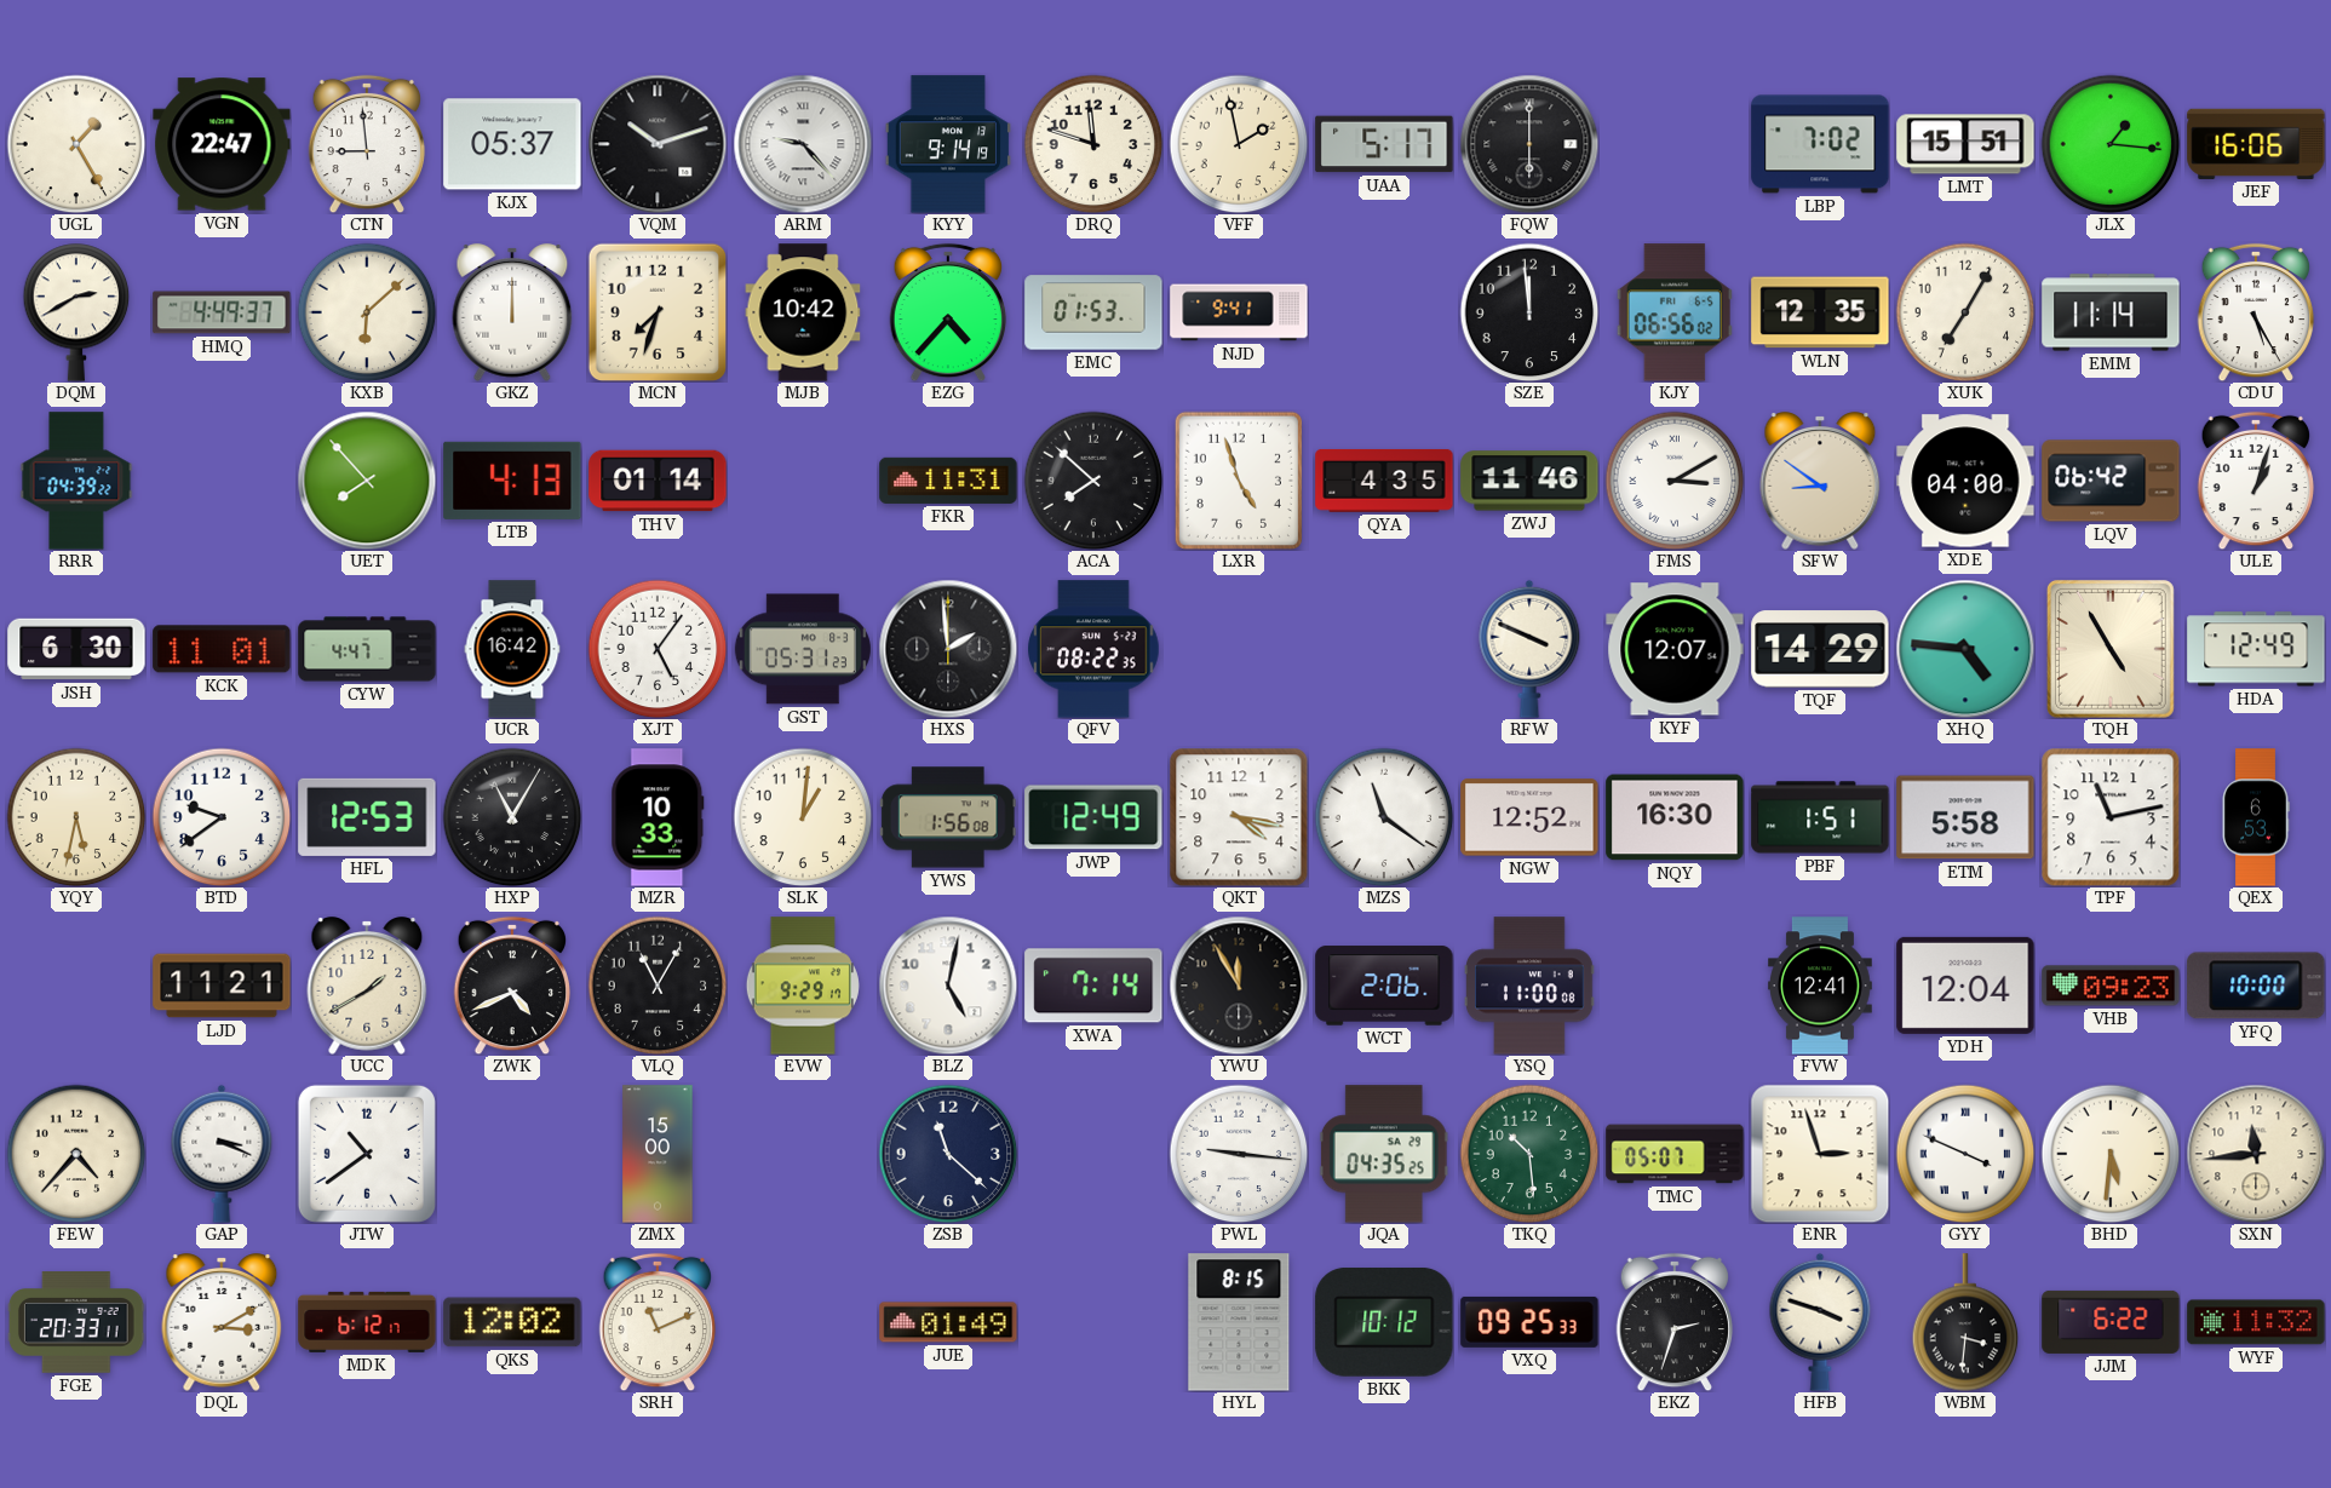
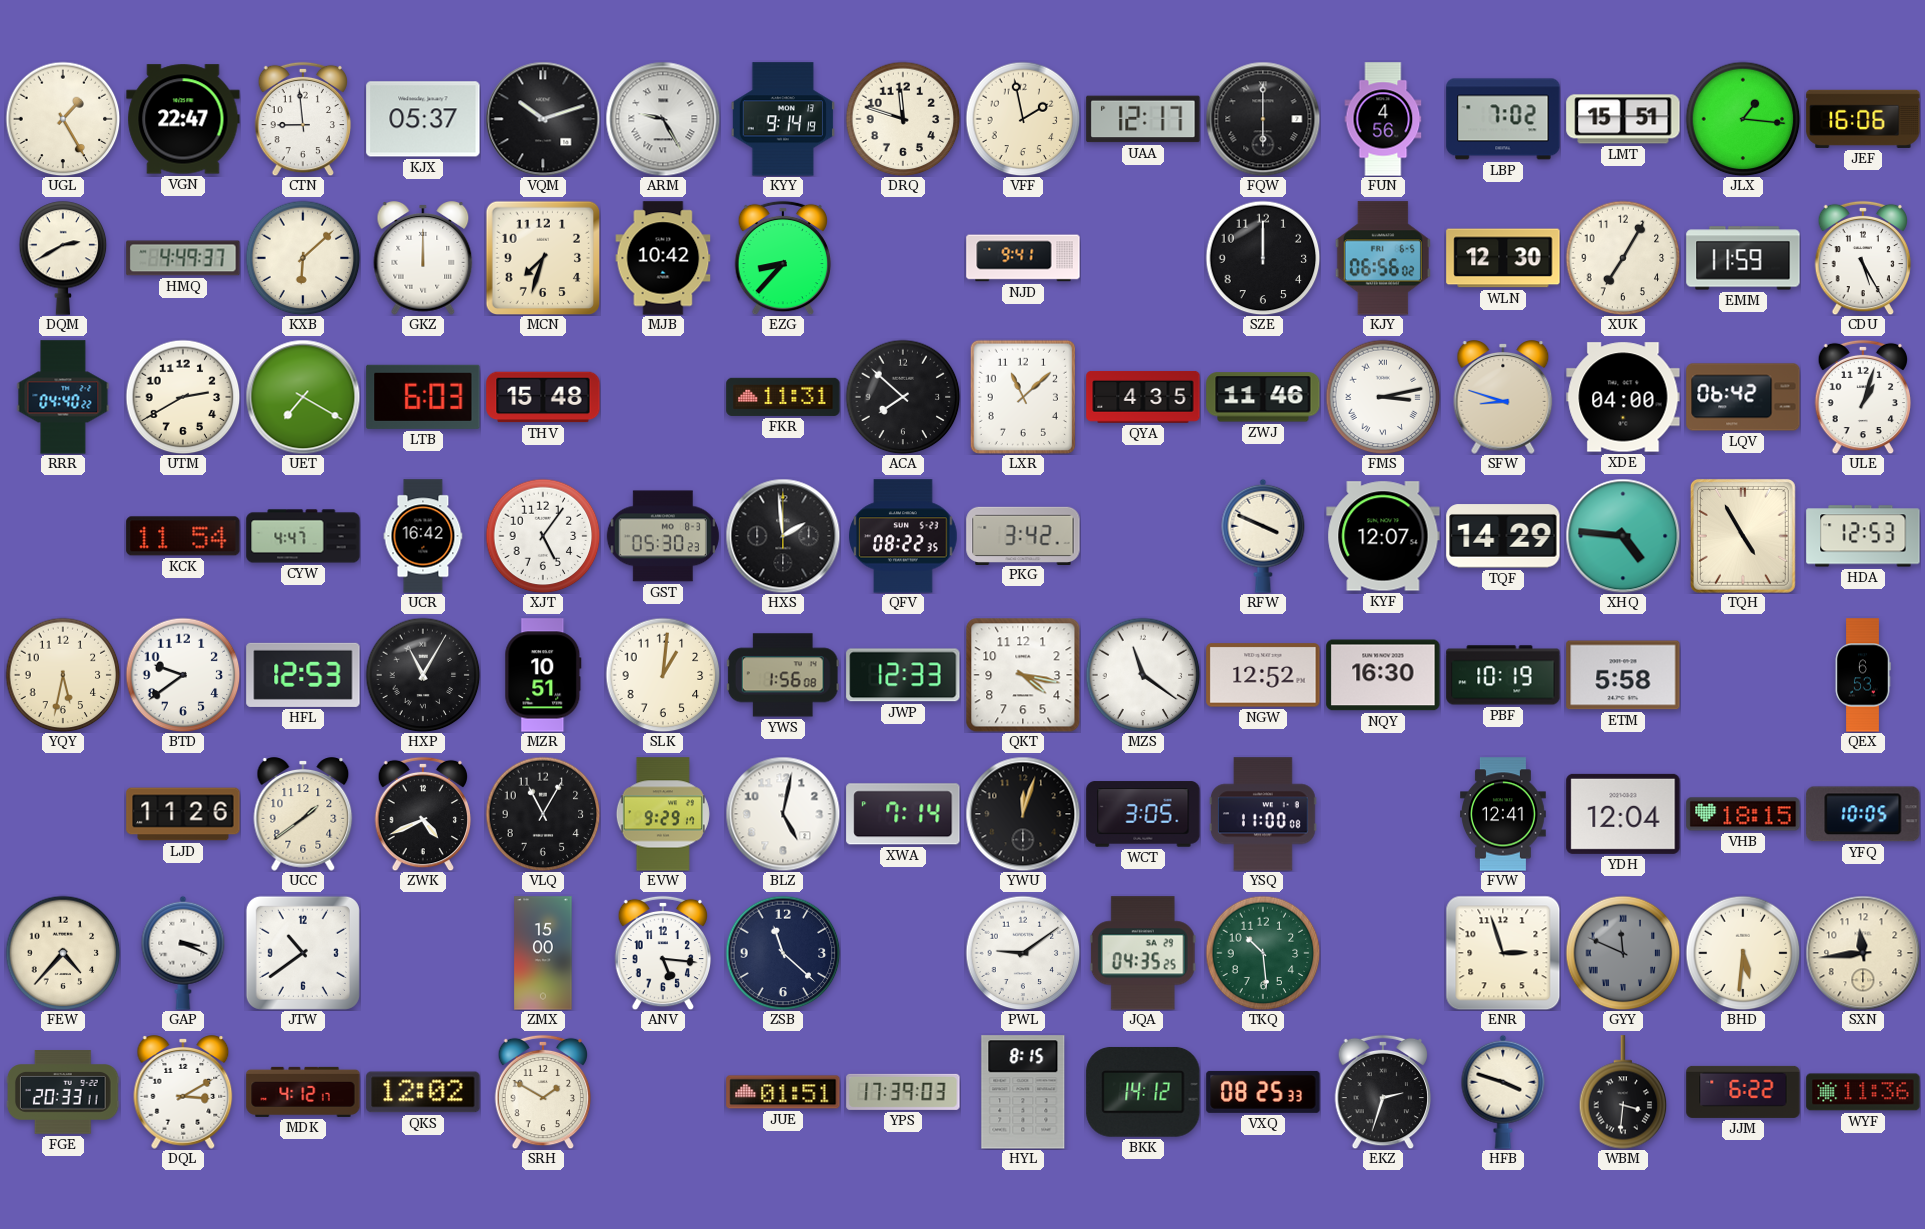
ARM: 9:23 -> 9:25 (663, 119)
UAA: 5:17 -> 12:17 (1143, 119)
FUN: none -> 4:56 (1383, 119)
EZG: 4:37 -> 8:37 (783, 258)
EMC: 01:53 -> none (1093, 312)
SZE: 11:59 -> 12:00 (1263, 258)
WLN: 12:35 -> 12:30 (1503, 258)
EMM: 11:14 -> 11:59 (1743, 258)
RRR: 04:39 -> 04:40 (63, 397)
UTM: none -> 2:40 (183, 397)
UET: 7:53 -> 7:20 (303, 397)
LTB: 4:13 -> 6:03 (423, 397)
THV: 01:14 -> 15:48 (543, 397)
LXR: 4:57 -> 11:08 (1023, 397)
FMS: 3:10 -> 3:13 (1383, 397)
SFW: 8:51 -> 8:48 (1503, 397)
JSH: 6:30 -> none (76, 649)
KCK: 11:01 -> 11:54 (183, 536)
GST: 05:31 -> 05:30 (663, 536)
PKG: none -> 3:42 (1023, 535)
HDA: 12:49 -> 12:53 (1863, 536)
MZR: 10:33 -> 10:51 (543, 675)
JWP: 12:49 -> 12:33 (903, 675)
PBF: 1:51 -> 10:19 (1503, 675)
TPF: 11:13 -> none (2111, 817)
LJD: 11:21 -> 11:26 (183, 814)
UCC: 1:40 -> 1:39 (303, 814)
YWU: 11:55 -> 12:03 (1023, 814)
WCT: 2:06 -> 3:05 (1143, 814)
VHB: 09:23 -> 18:15 (1743, 814)
YFQ: 10:00 -> 10:05 (1863, 814)
ANV: none -> 5:16 (663, 953)
PWL: 9:16 -> 9:09 (1023, 953)
TMC: 05:07 -> none (1675, 1154)
GYY: 3:49 -> 11:49 (1623, 953)
GYY dial: white -> grey (1623, 953)
MDK: 6:12 -> 4:12 (303, 1092)
SRH: 11:11 -> 1:50 (543, 1092)
JUE: 01:49 -> 01:51 (783, 1092)
YPS: none -> 17:39 (903, 1092)
BKK: 10:12 -> 14:12 (1143, 1092)
VXQ: 09:25 -> 08:25 (1263, 1092)
WYF: 11:32 -> 11:36 (1863, 1092)
